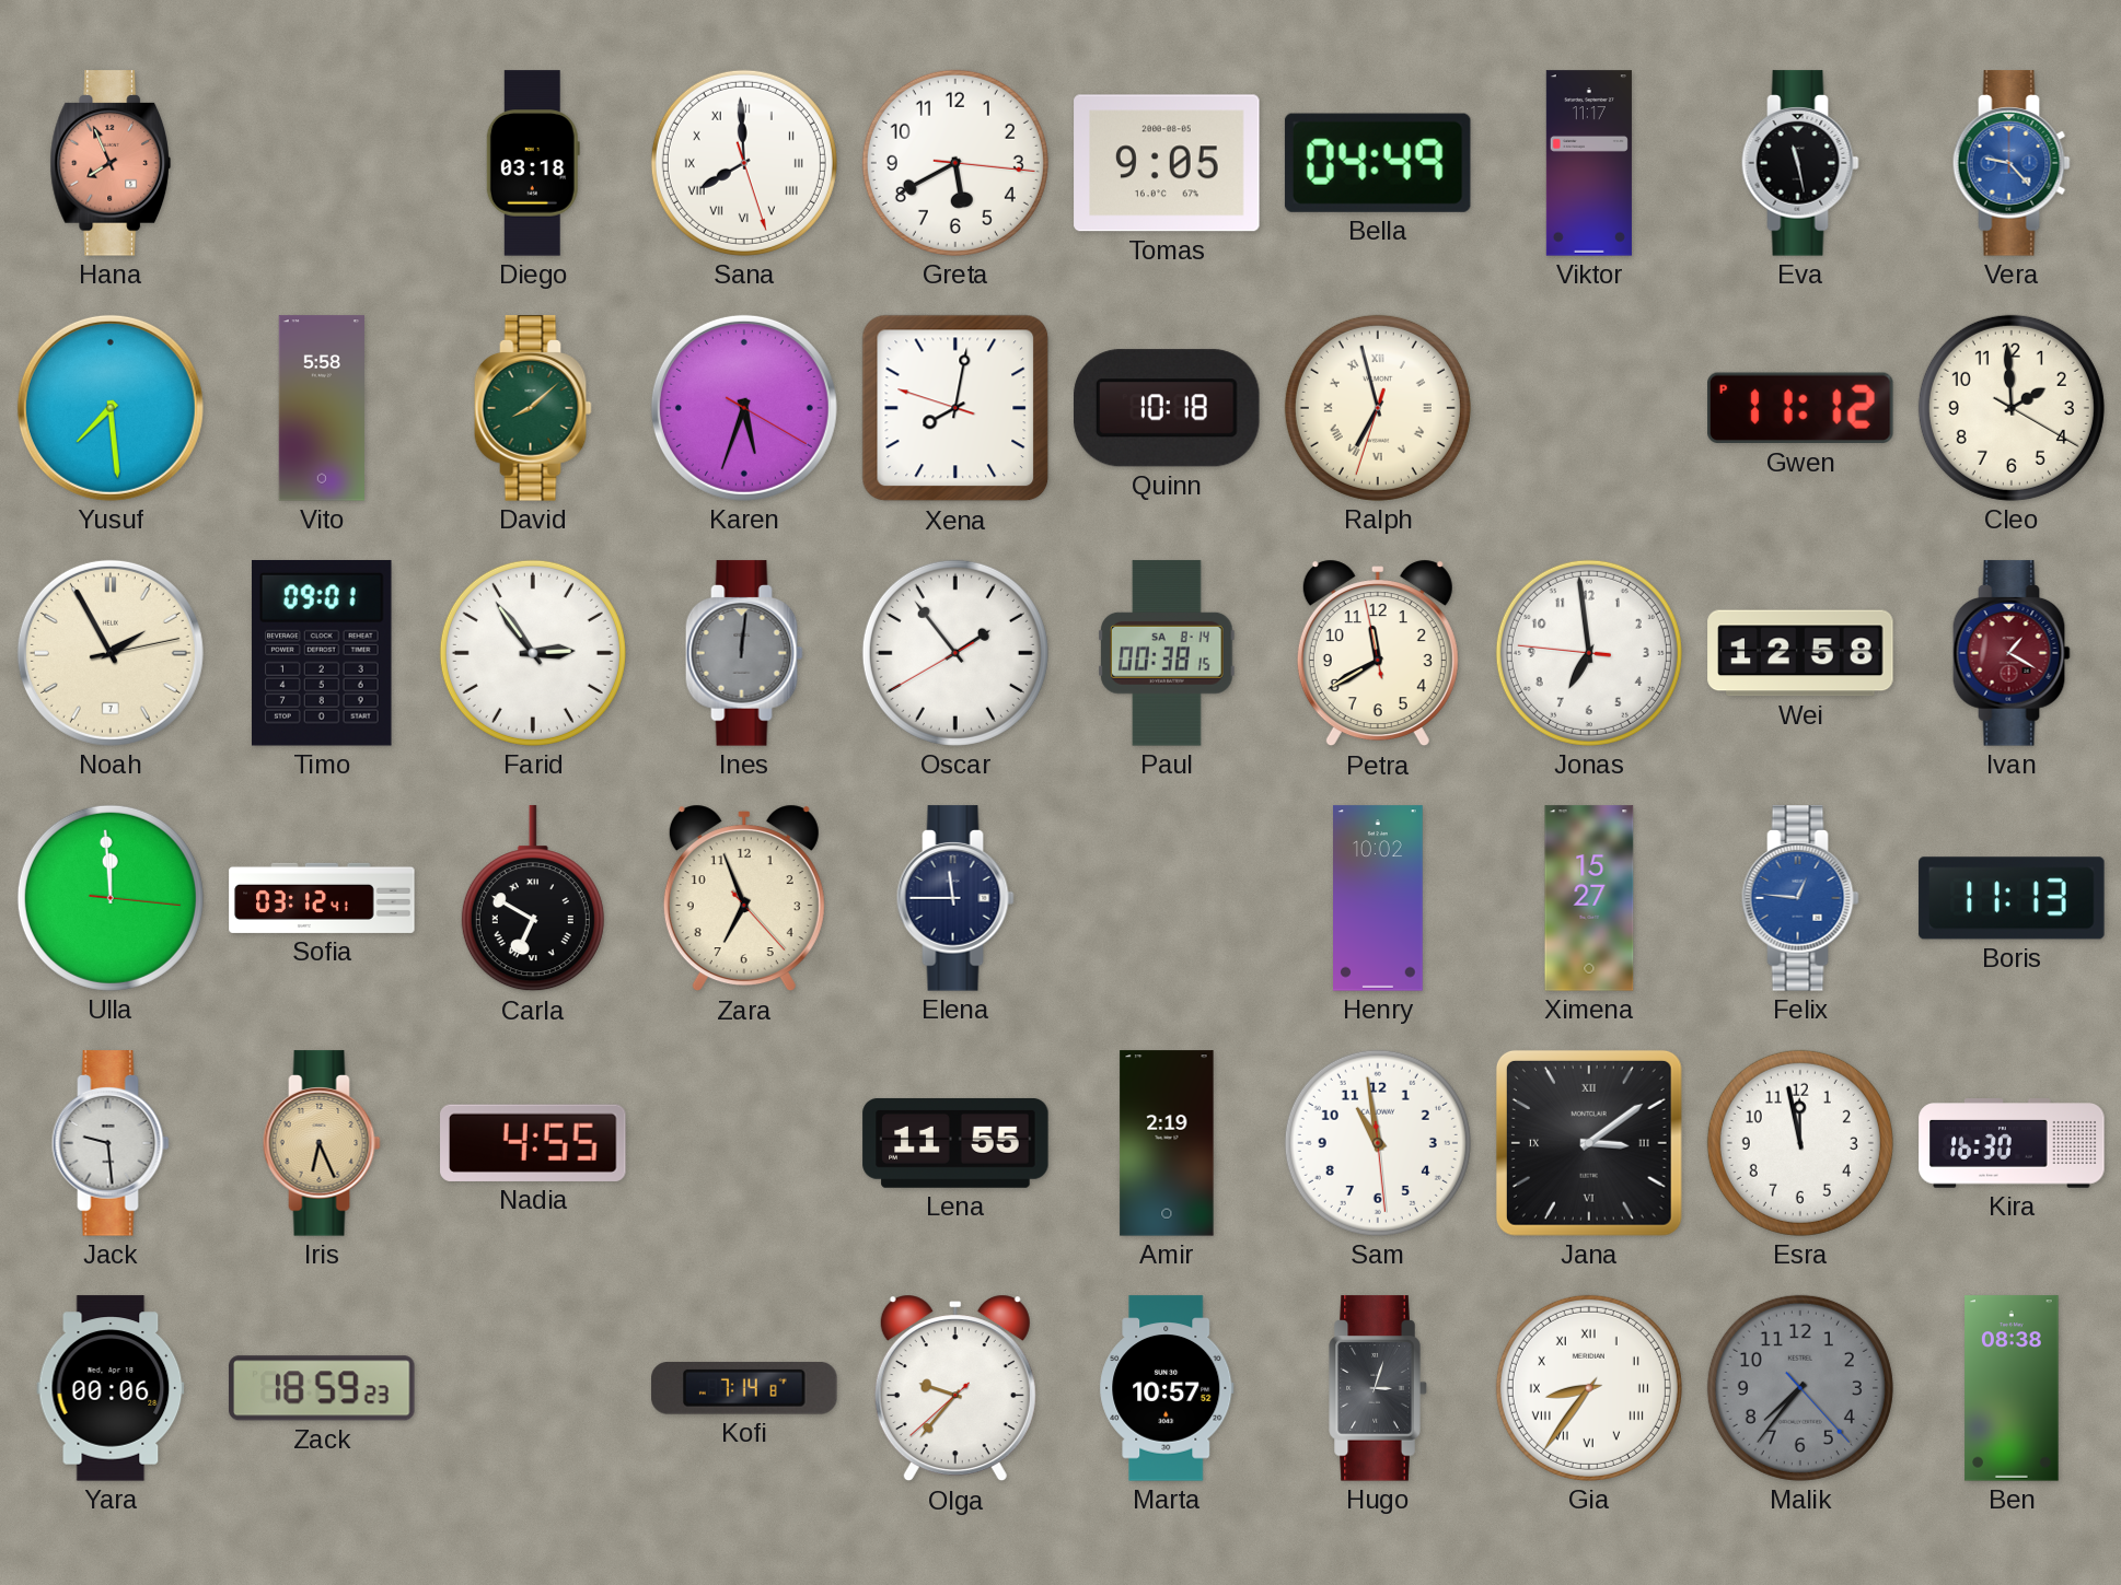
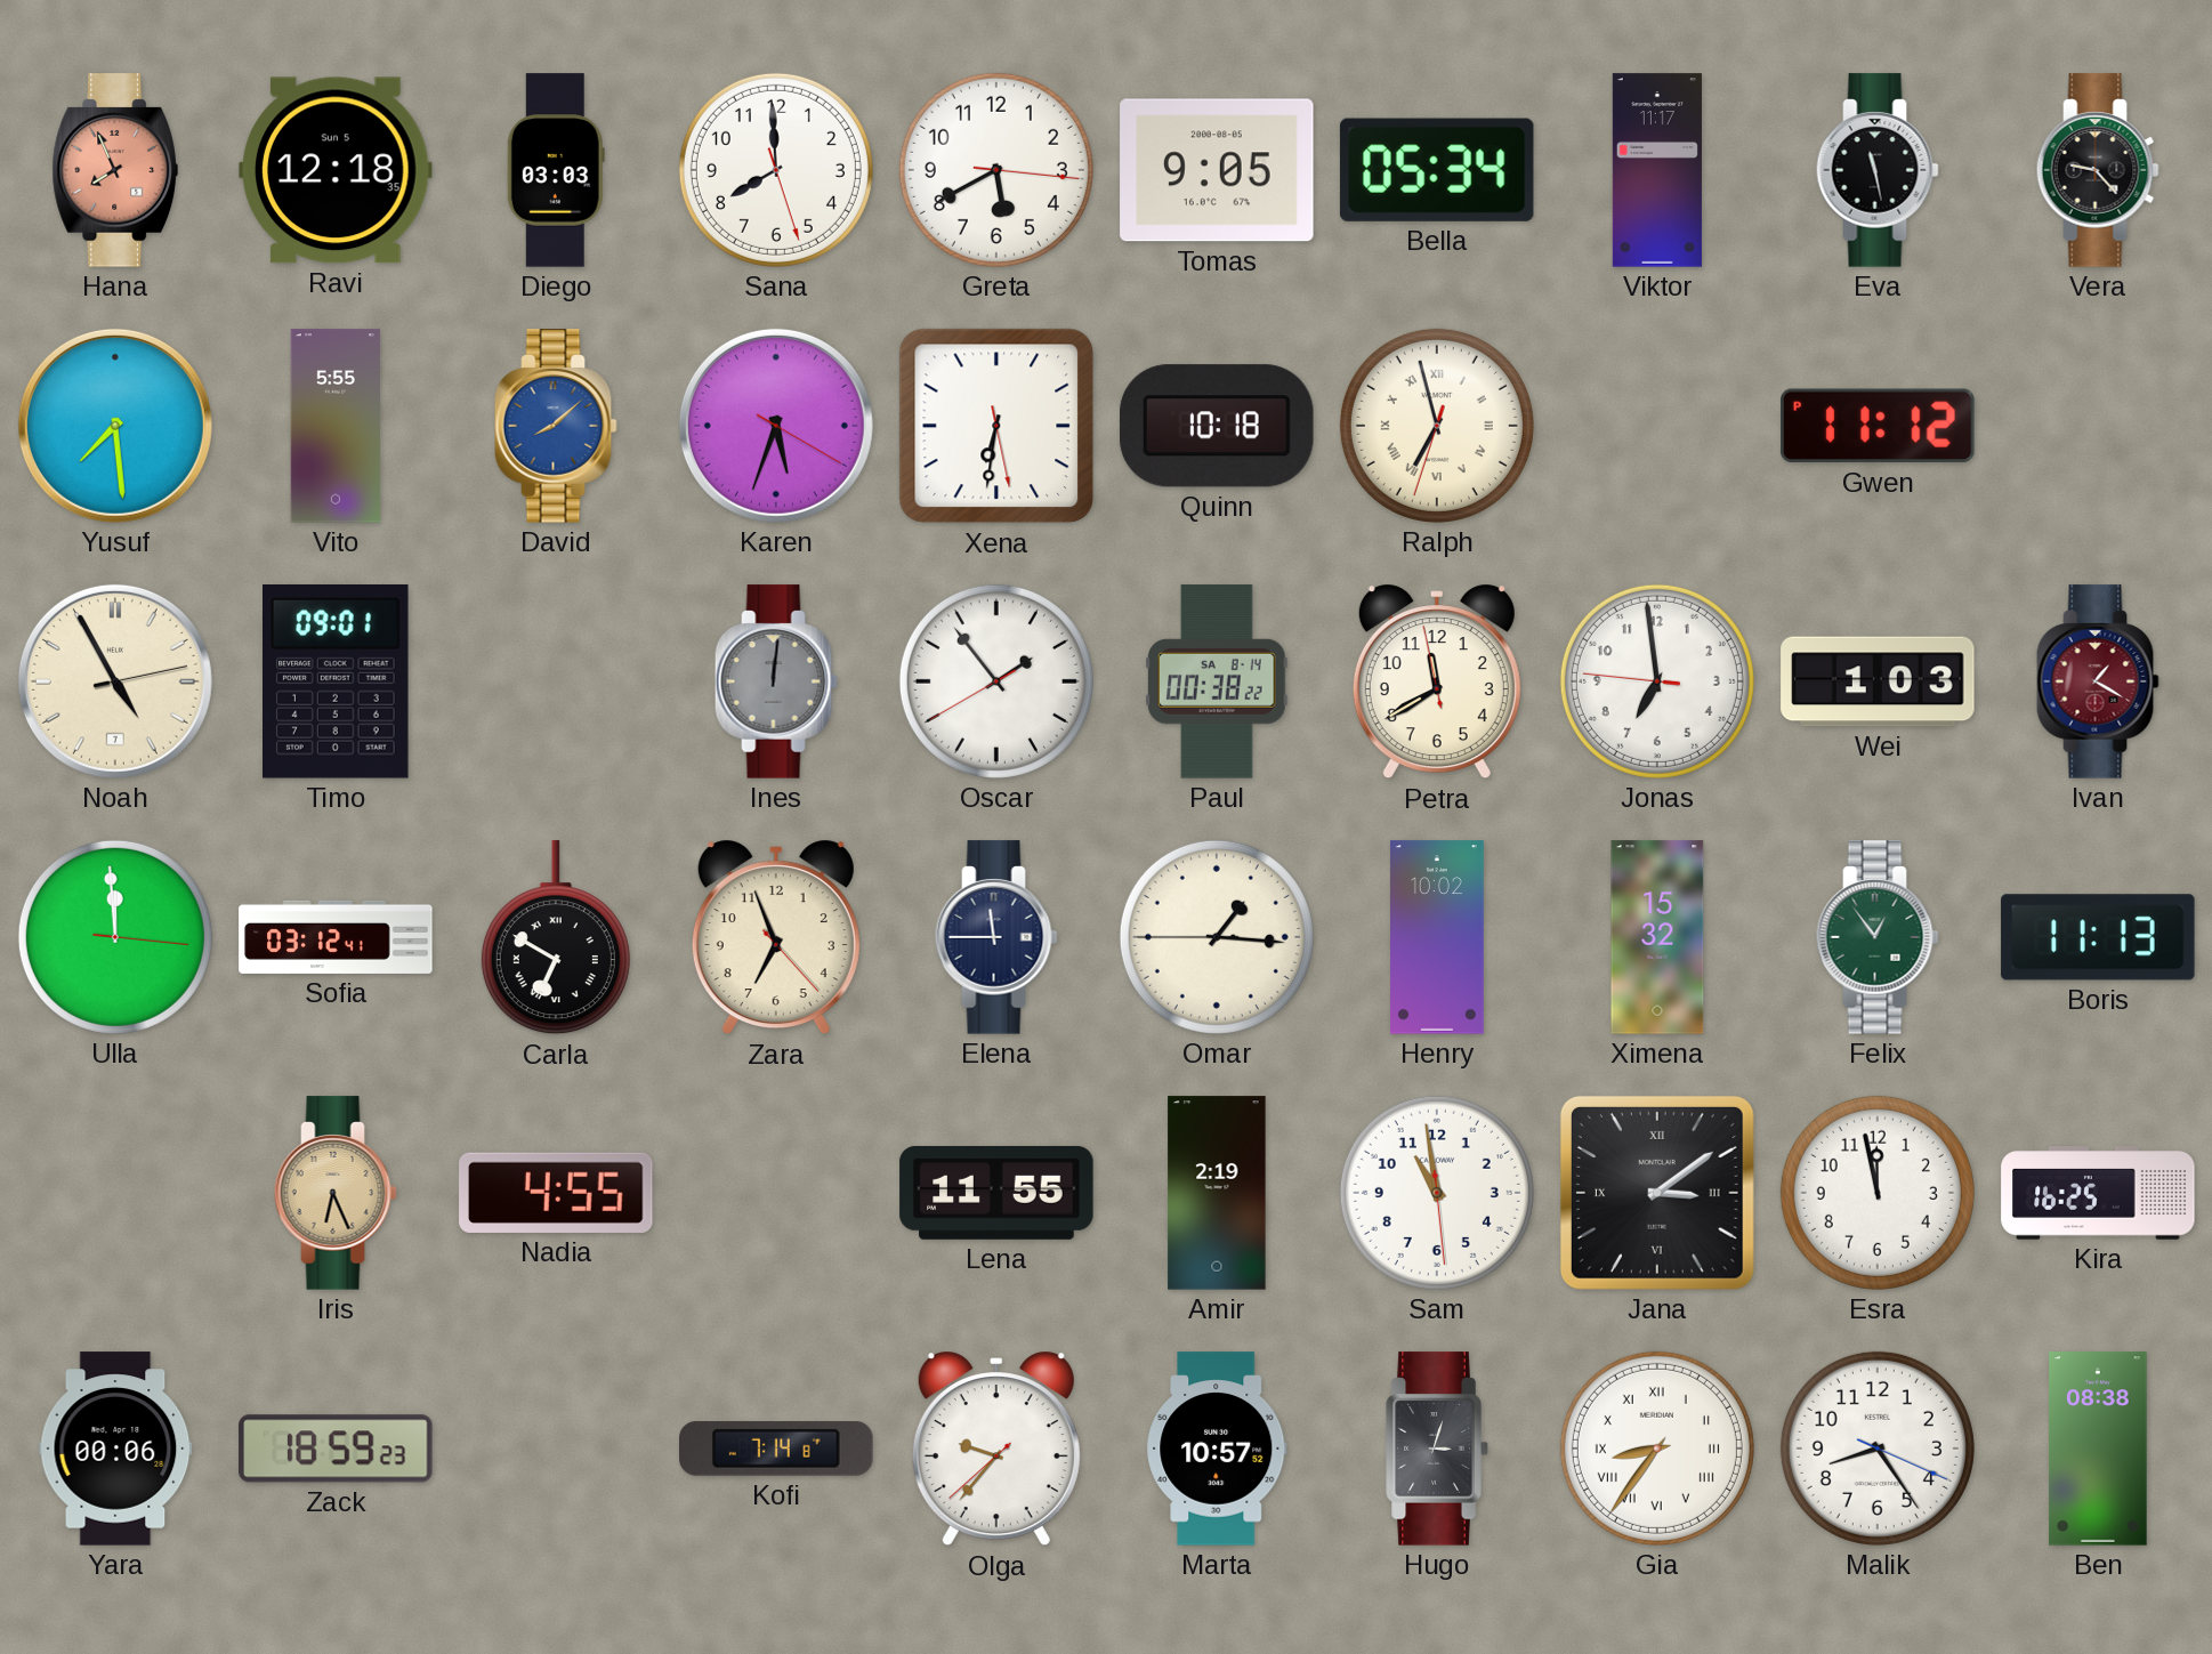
Ravi: none -> 12:18 (336, 170)
Diego: 03:18 -> 03:03 (556, 170)
Sana numerals: Roman -> Arabic (776, 170)
Bella: 04:49 -> 05:34 (1437, 170)
Vera dial: blue -> black (2098, 170)
Vito: 5:58 -> 5:55 (334, 426)
David dial: green -> blue (556, 426)
Xena: 8:01 -> 6:31 (996, 426)
Cleo: 1:59 -> none (2012, 408)
Noah: 1:55 -> 4:55 (115, 681)
Farid: 2:54 -> none (533, 653)
Paul: 00:38:15 -> 00:38:22 (1217, 681)
Wei: 12:58 -> 1:03 (1878, 681)
Omar: none -> 1:15 (1217, 937)
Ximena: 15:27 -> 15:32 (1657, 937)
Felix: 12:46 -> 12:54 (1878, 937)
Felix dial: blue -> green (1878, 937)
Jack: 9:29 -> none (111, 1143)
Kira: 16:30 -> 16:25 (2098, 1193)
Malik: 7:36 -> 8:24 (1878, 1449)
Malik dial: grey -> white (1878, 1449)
